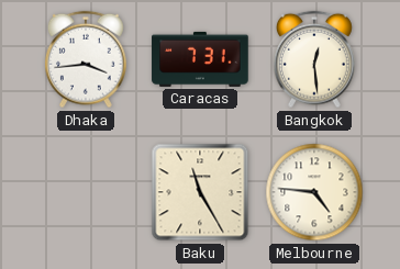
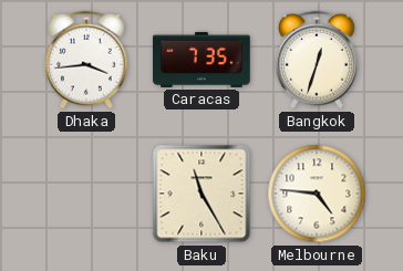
Caracas: 7:31 -> 7:35 (201, 60)
Bangkok: 12:29 -> 12:33 (317, 60)
